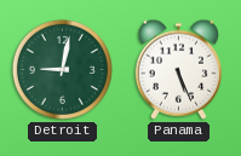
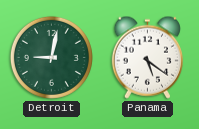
Panama: 5:26 -> 5:21 (147, 57)
